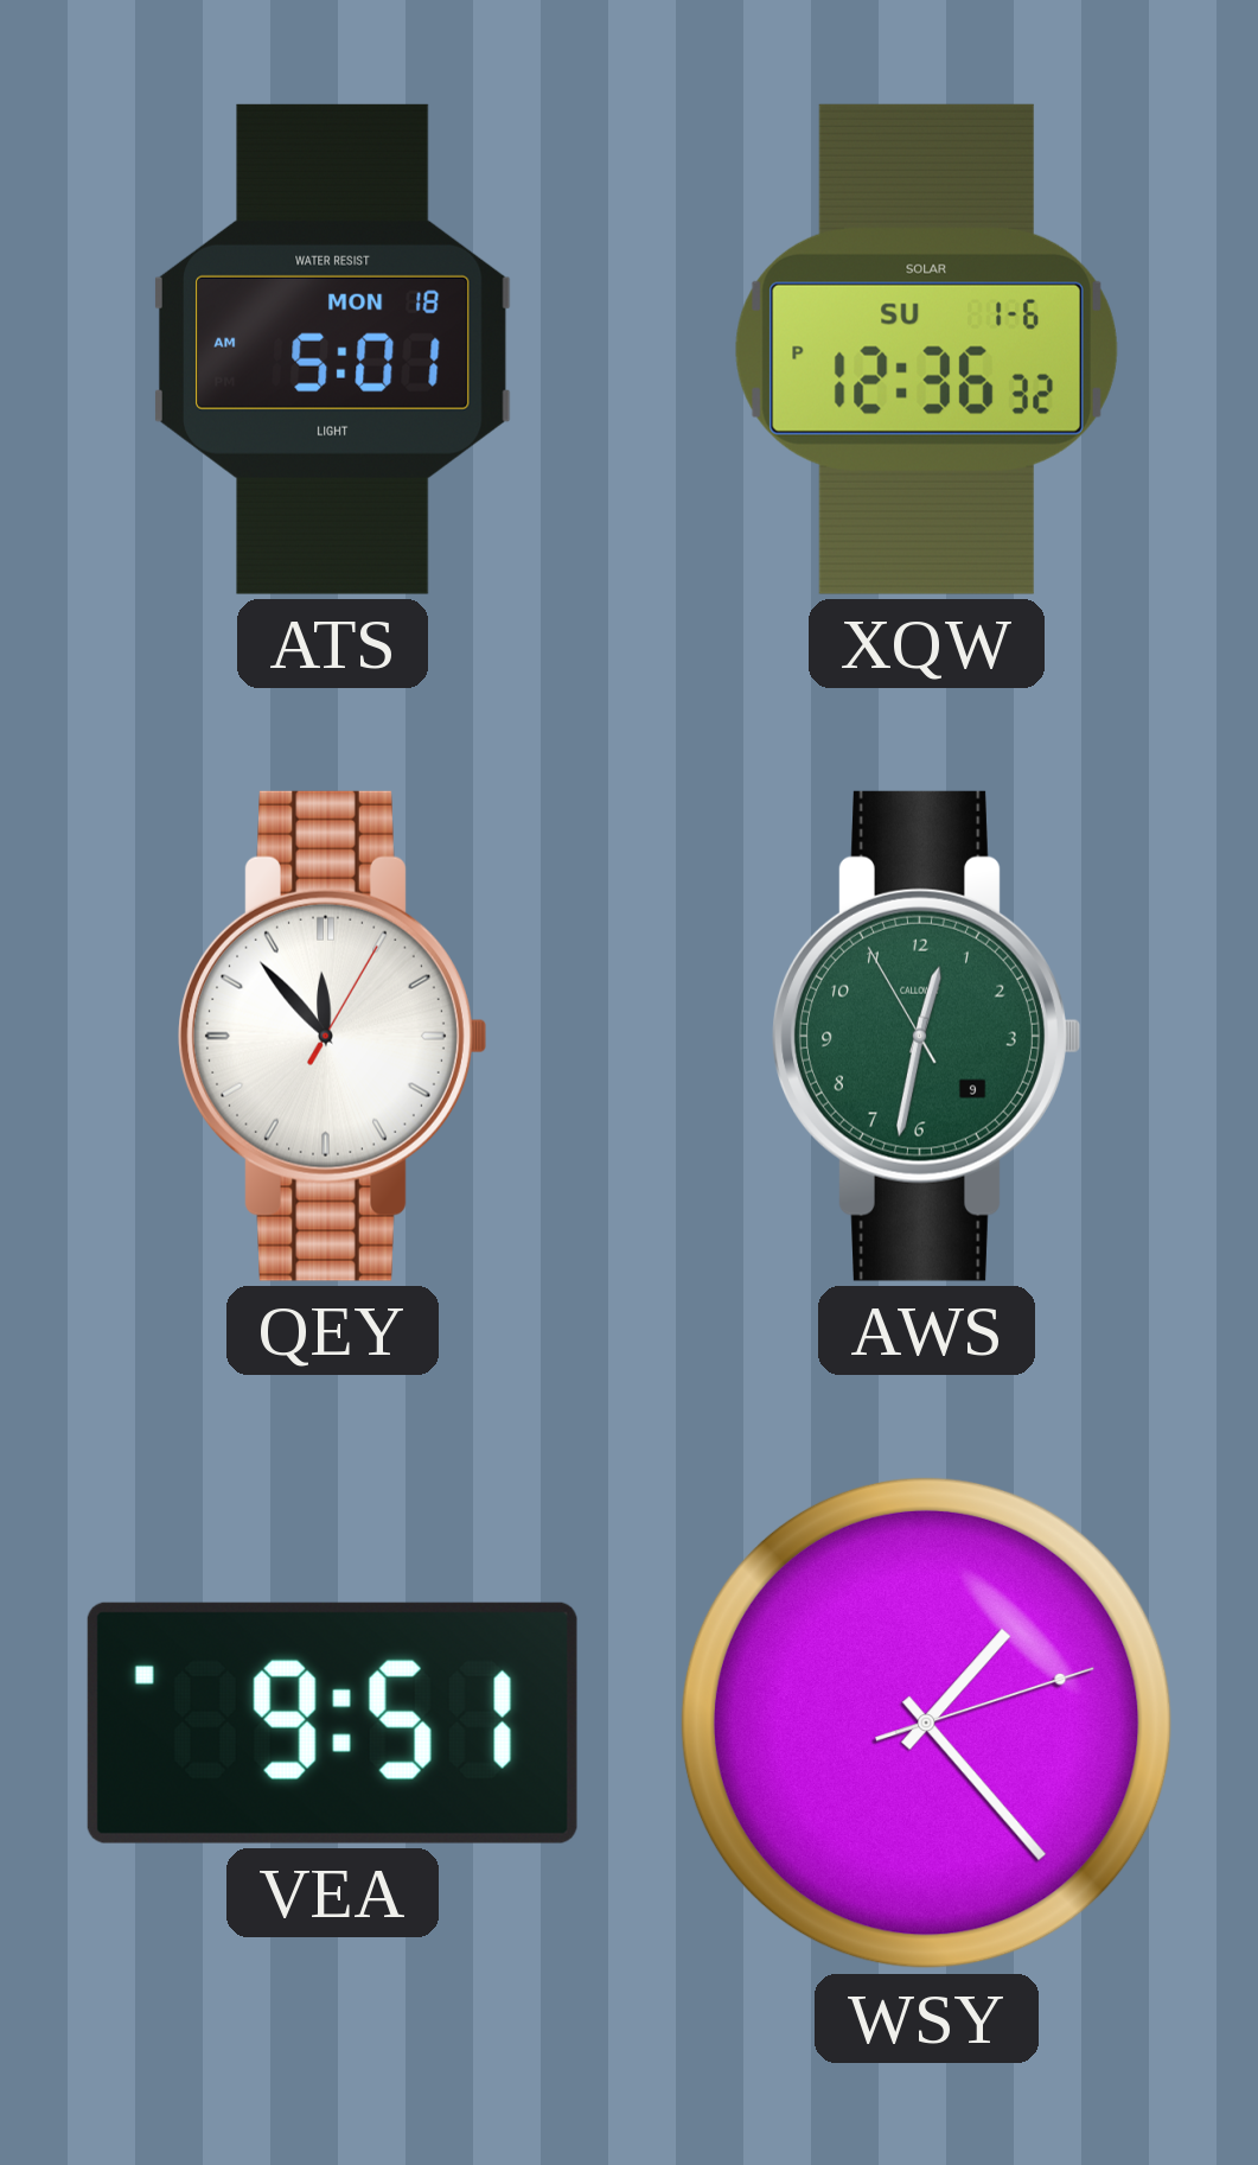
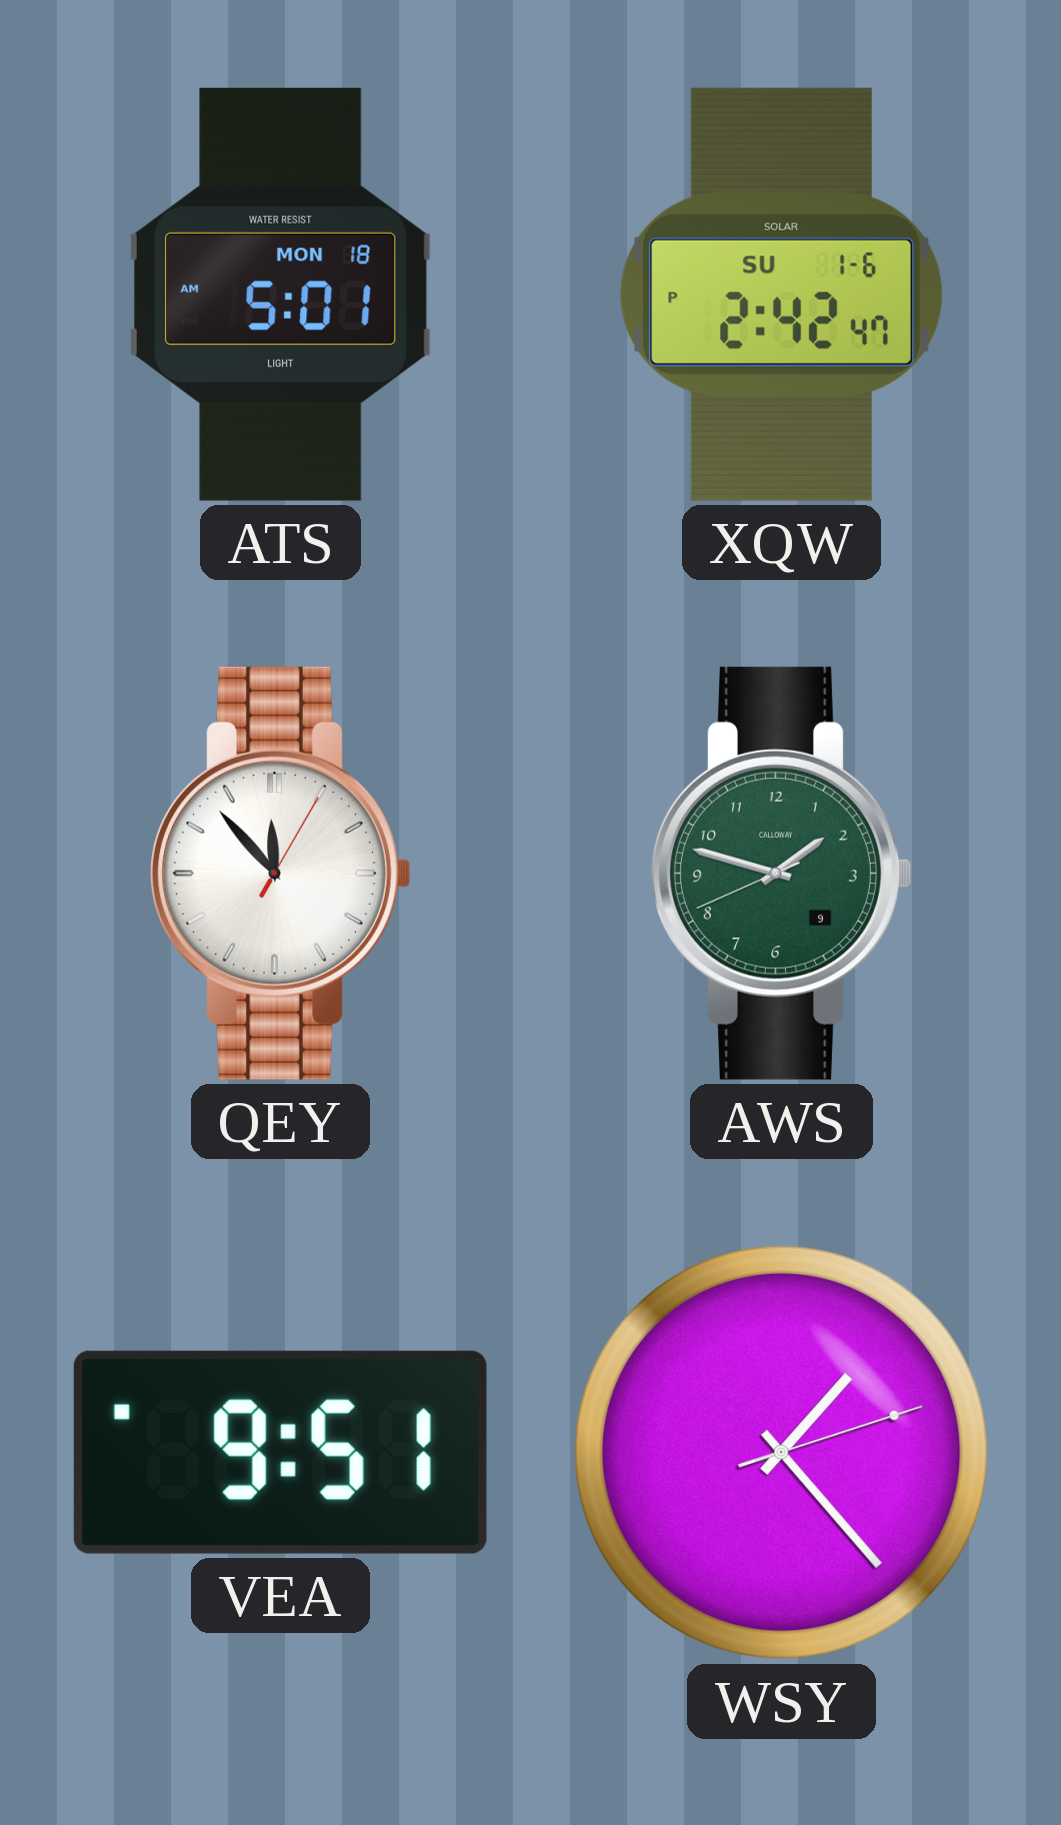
XQW: 12:36 -> 2:42 (781, 294)
AWS: 12:31 -> 1:47 (782, 873)
